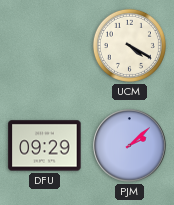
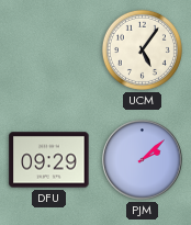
UCM: 4:20 -> 5:06 (142, 49)
